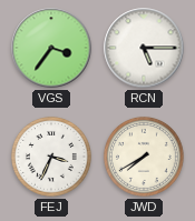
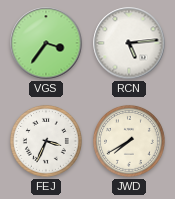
RCN: 5:15 -> 5:14 (129, 43)
